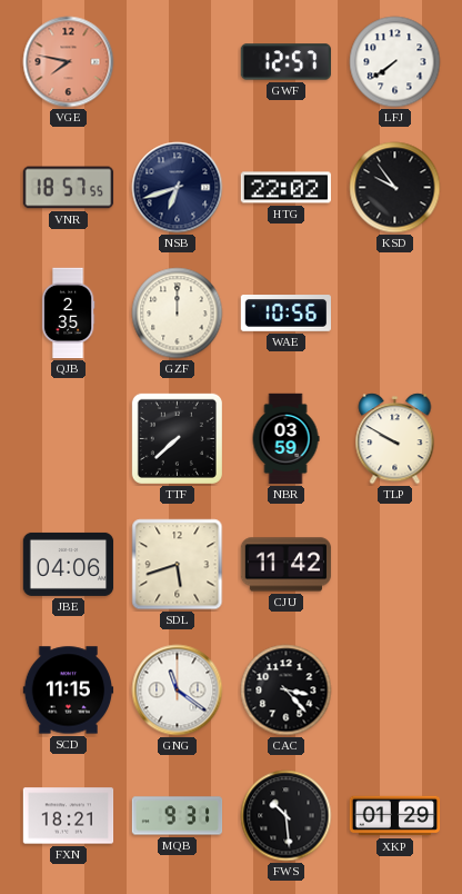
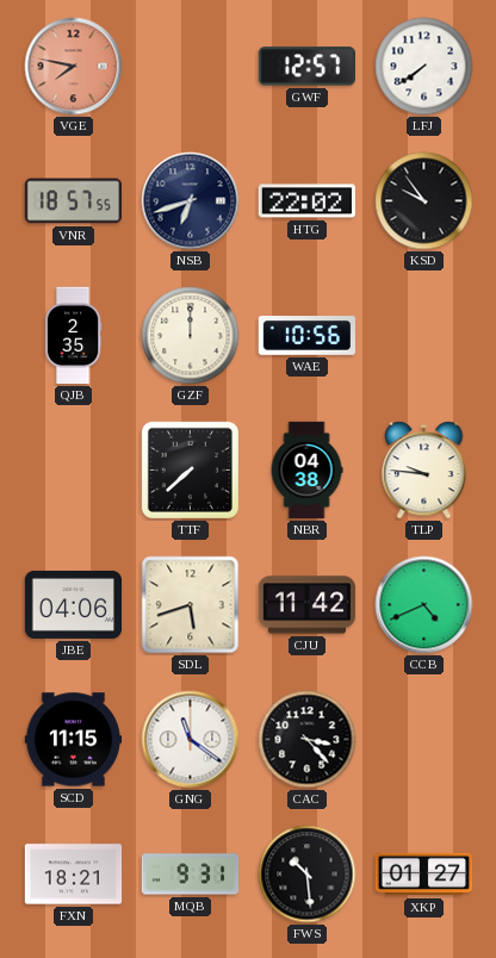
NBR: 03:59 -> 04:38 (306, 471)
TLP: 9:50 -> 9:46 (424, 471)
CCB: none -> 4:41 (424, 605)
XKP: 01:29 -> 01:27 (424, 875)
